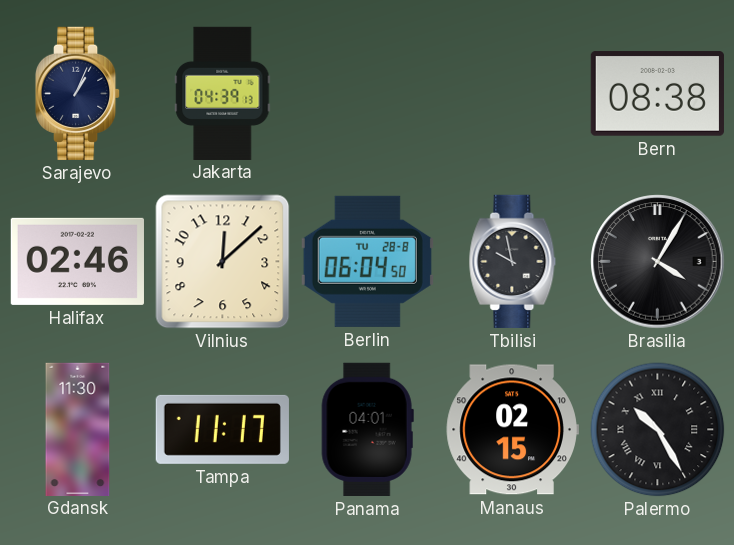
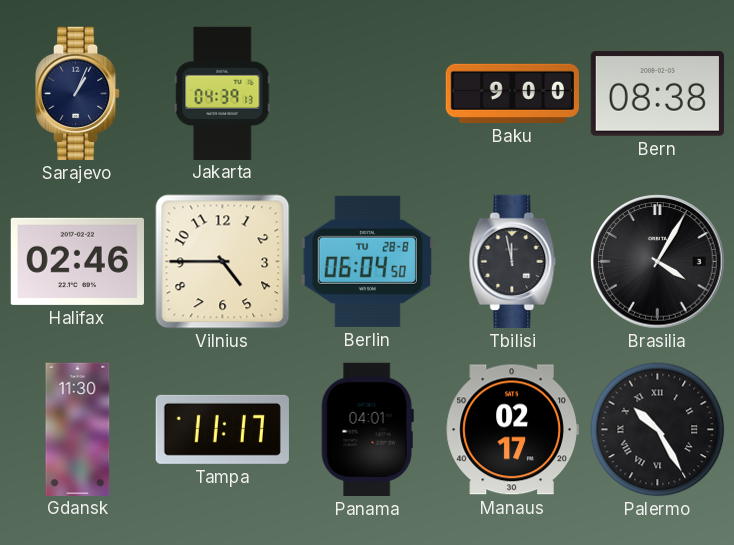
Baku: none -> 9:00 (512, 93)
Vilnius: 12:08 -> 4:45 (223, 262)
Tbilisi: 9:58 -> 11:58 (513, 261)
Manaus: 02:15 -> 02:17 (512, 430)
